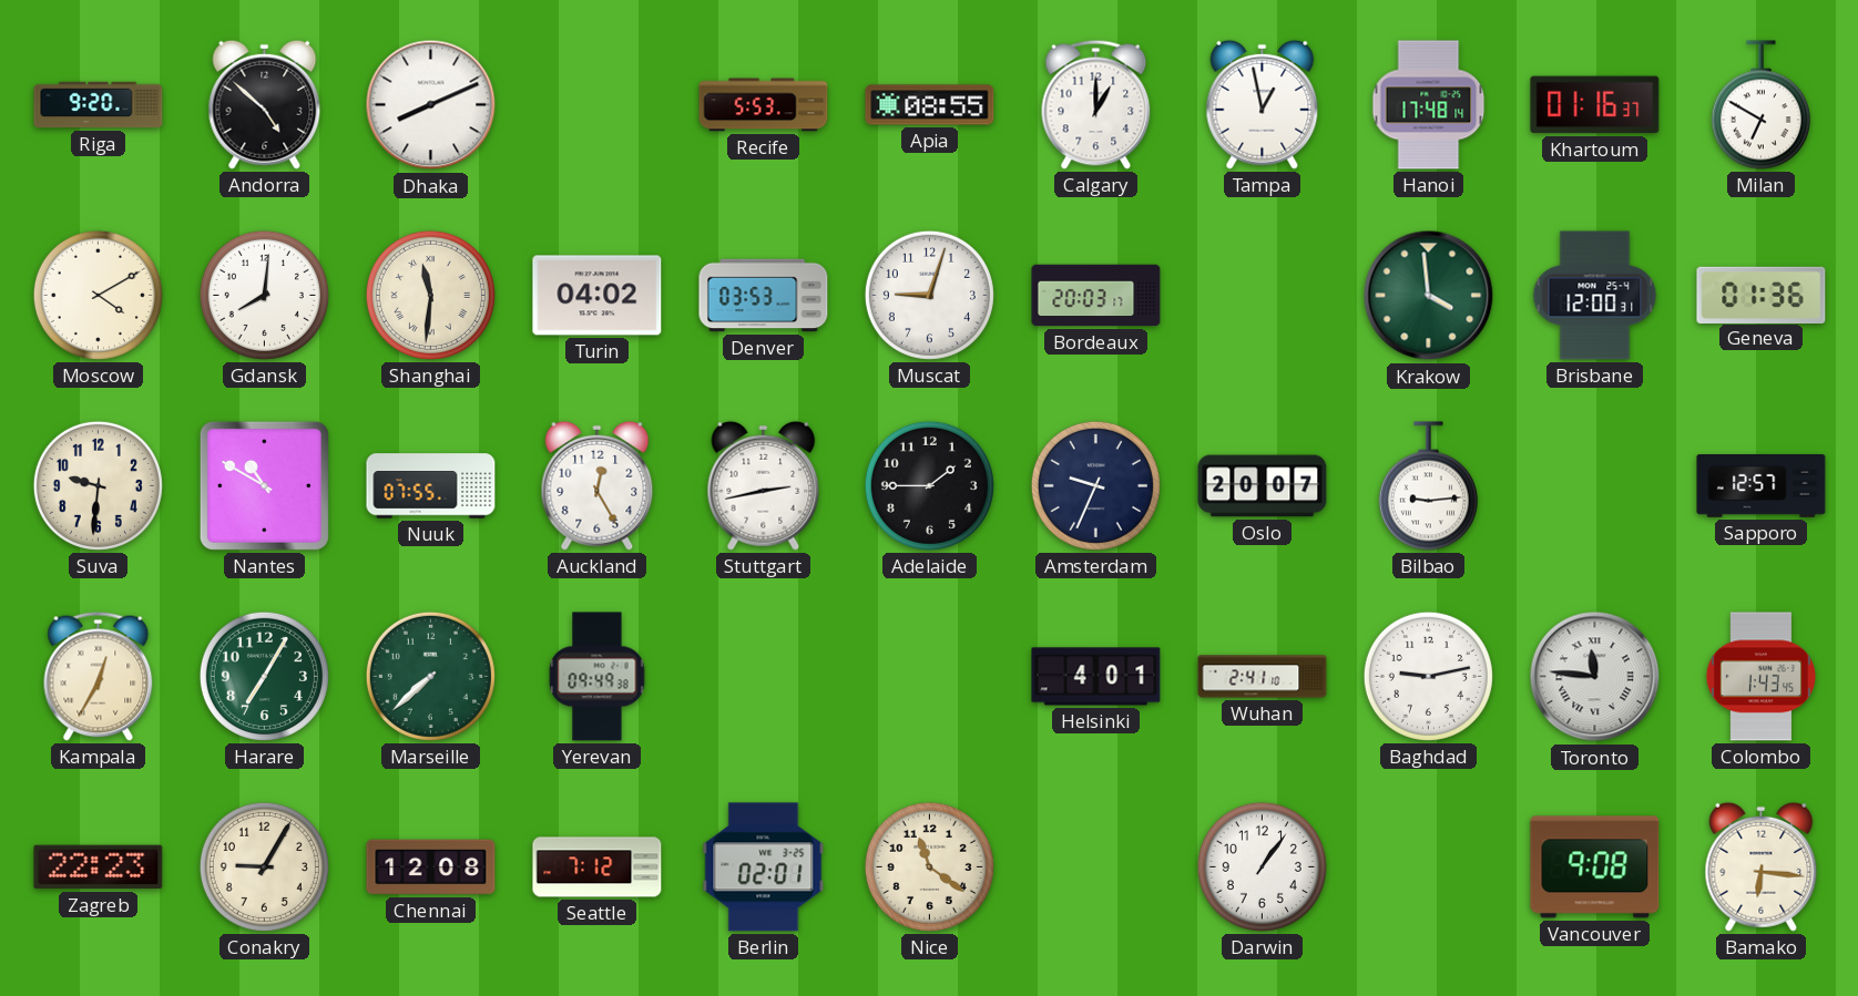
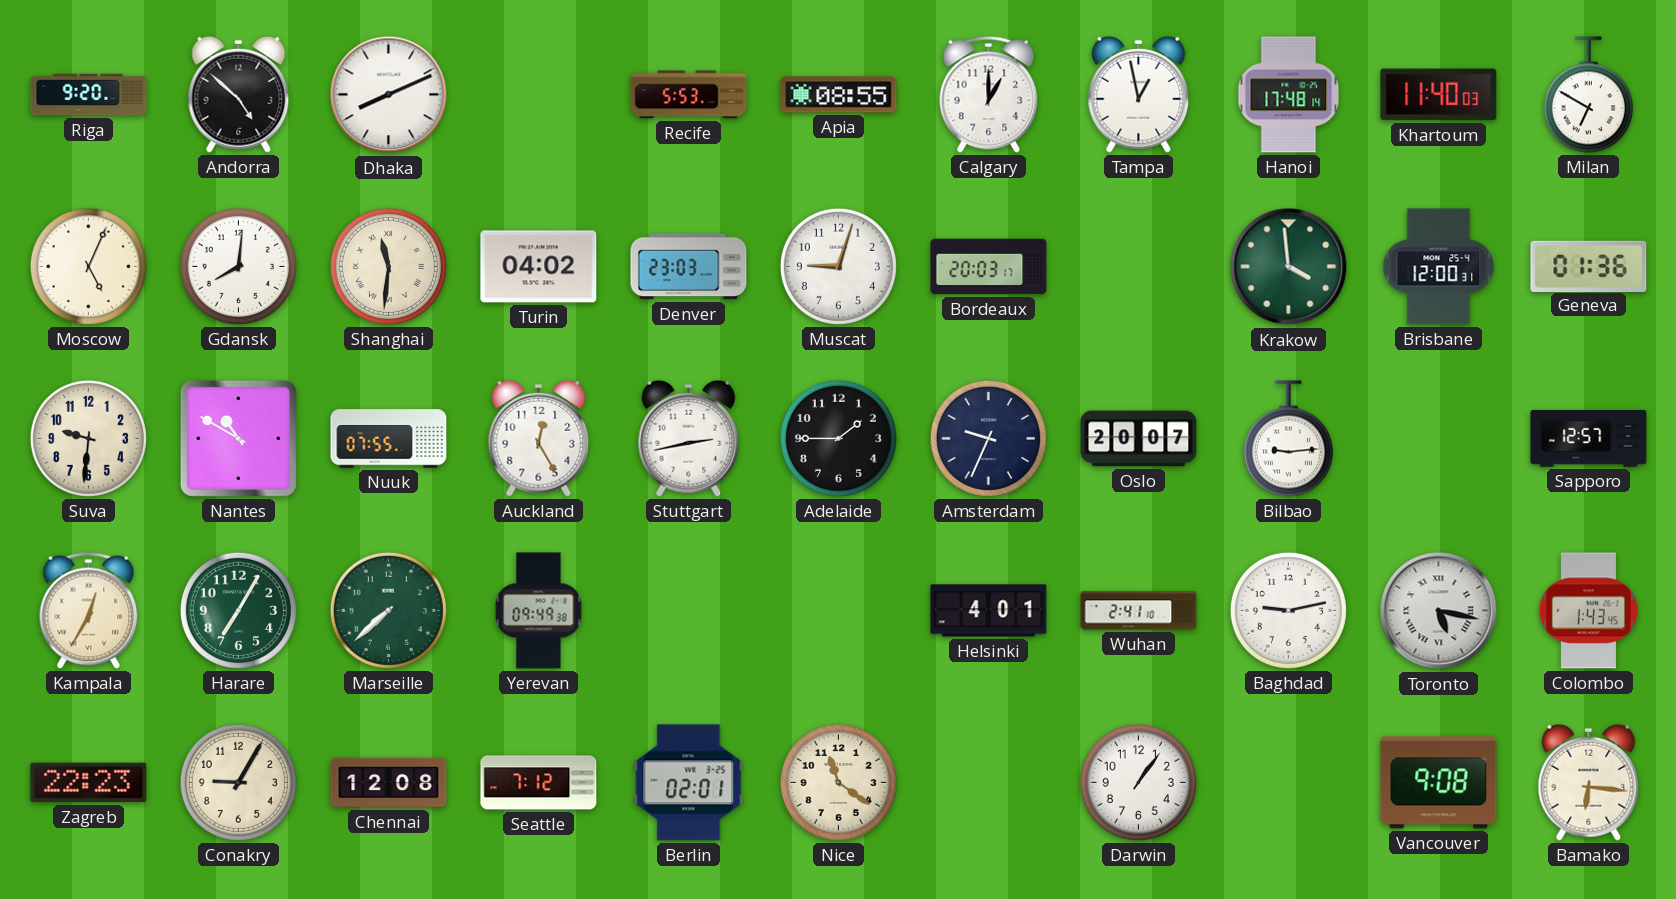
Khartoum: 01:16 -> 11:40 (1439, 95)
Moscow: 4:10 -> 5:04 (88, 266)
Denver: 03:53 -> 23:03 (689, 267)
Toronto: 11:46 -> 5:17 (1439, 611)
